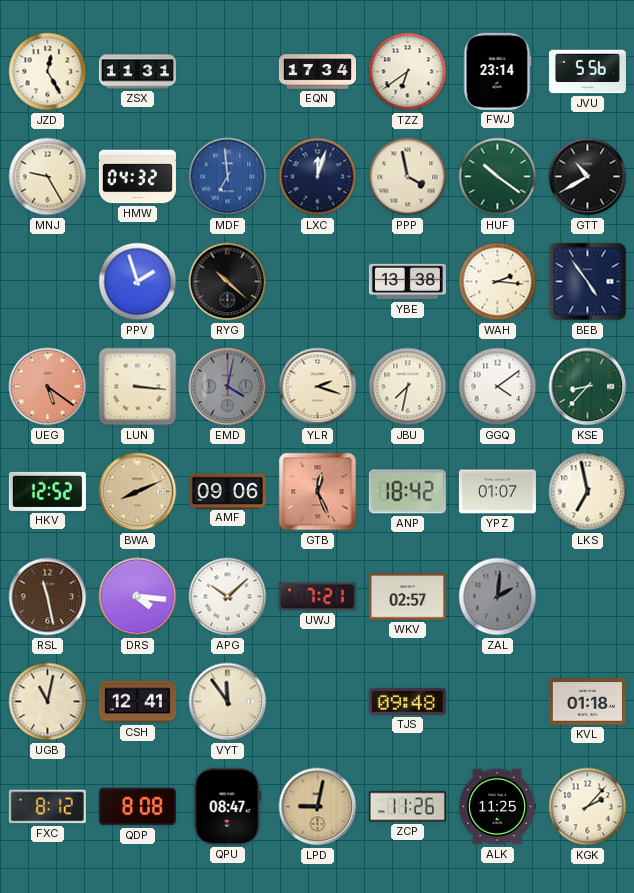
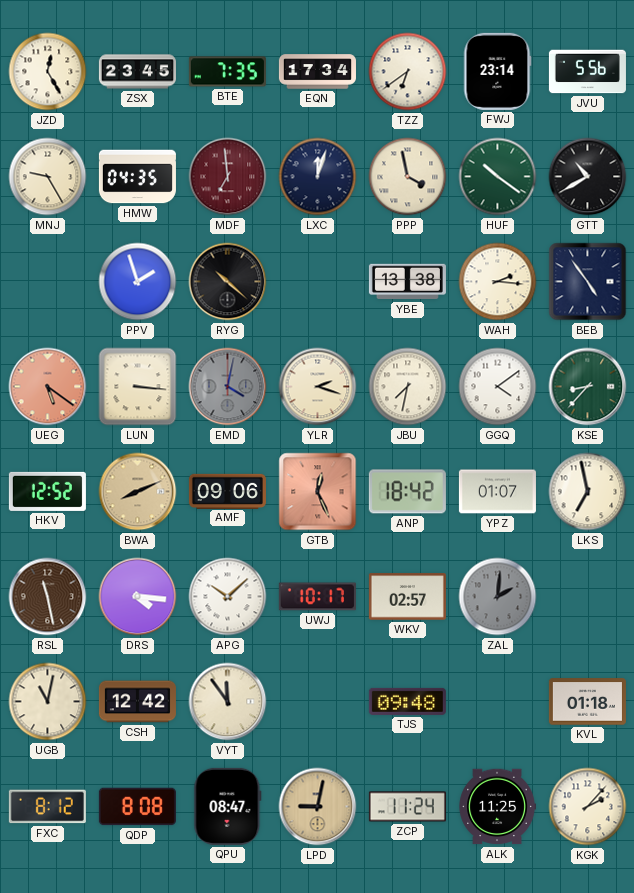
ZSX: 11:31 -> 23:45 (137, 72)
BTE: none -> 7:35 (227, 72)
HMW: 04:32 -> 04:35 (137, 177)
MDF dial: blue -> burgundy (228, 177)
UWJ: 7:21 -> 10:17 (317, 597)
CSH: 12:41 -> 12:42 (137, 702)
ZCP: 11:26 -> 11:24 (407, 807)
